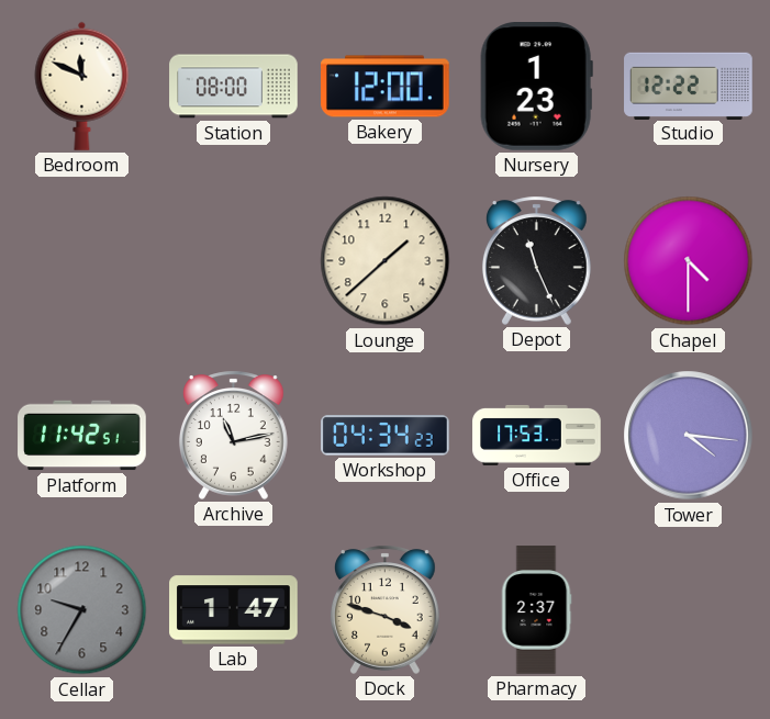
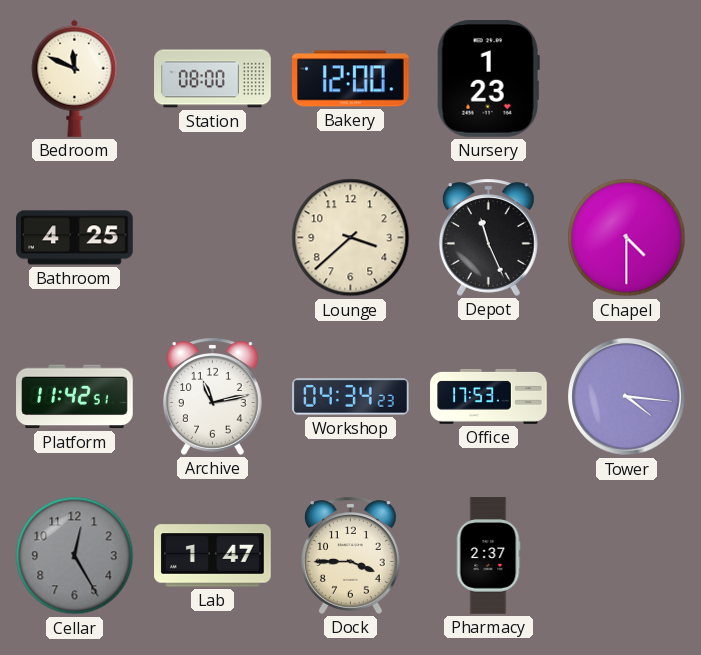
Studio: 12:22 -> none (689, 86)
Bathroom: none -> 4:25 (75, 238)
Lounge: 1:38 -> 3:38 (351, 238)
Cellar: 9:35 -> 12:25 (75, 556)
Dock: 3:48 -> 3:45 (350, 555)
